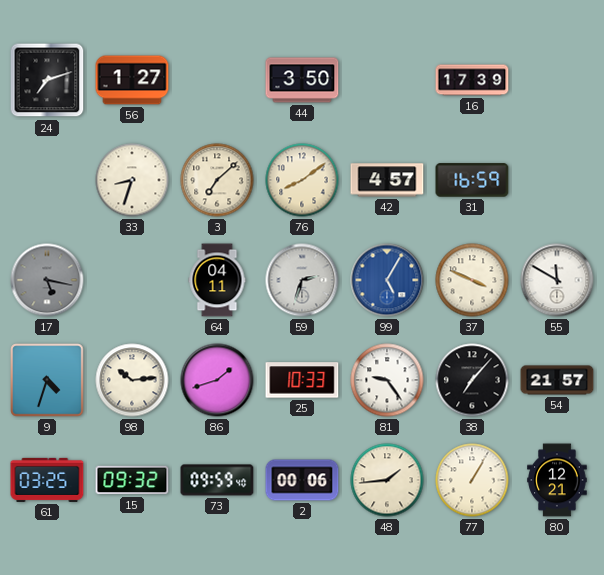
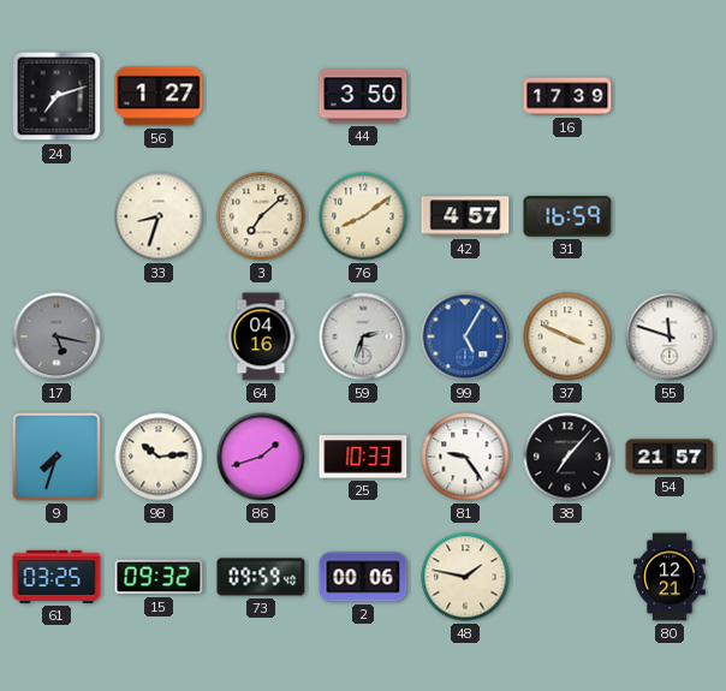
64: 04:11 -> 04:16 (261, 336)
55: 11:50 -> 11:48 (670, 336)
9: 4:33 -> 7:33 (56, 457)
48: 1:44 -> 1:47 (465, 577)
77: 1:05 -> none (472, 480)
